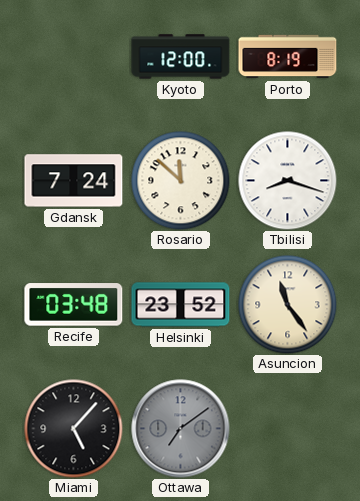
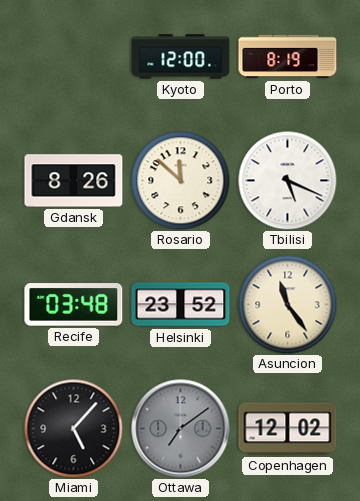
Gdansk: 7:24 -> 8:26 (74, 181)
Tbilisi: 8:18 -> 5:19 (288, 181)
Copenhagen: none -> 12:02 (288, 429)
